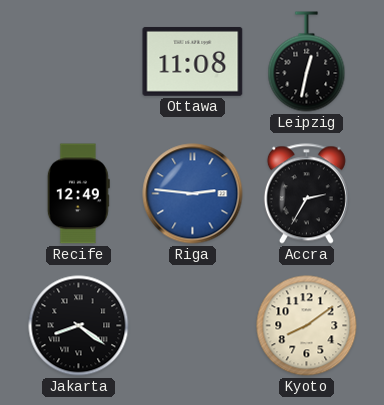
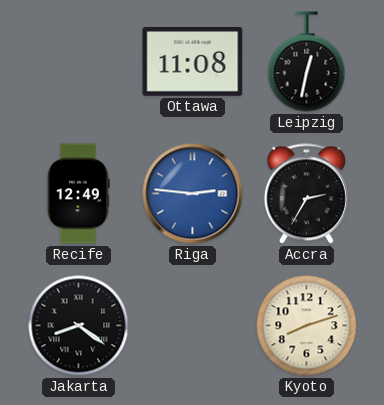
Kyoto: 8:09 -> 8:12 (307, 326)
